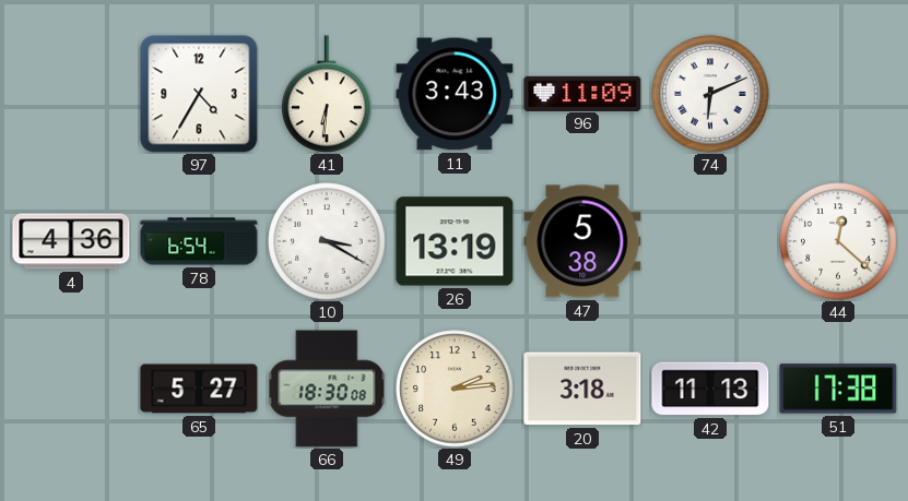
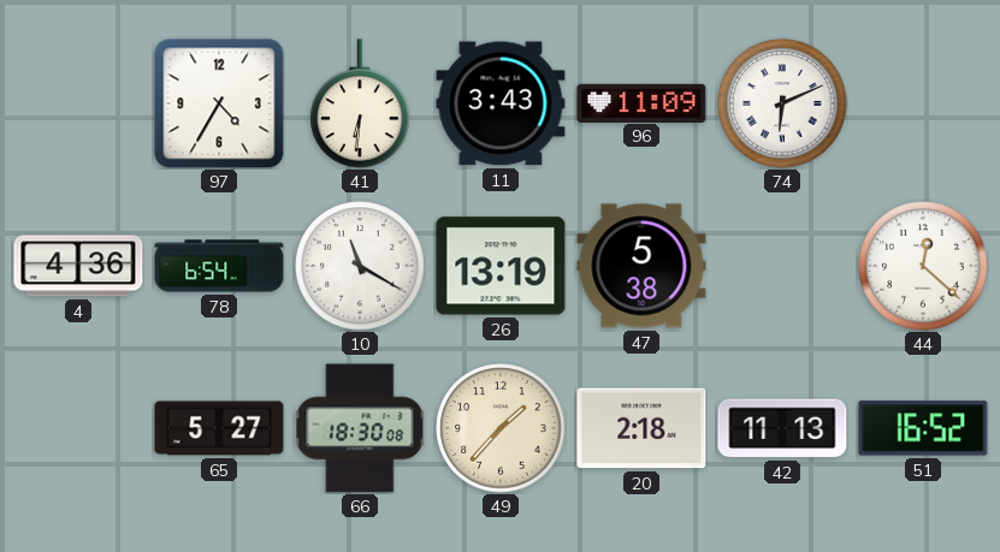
10: 3:20 -> 11:20 (360, 266)
49: 2:14 -> 1:37 (501, 428)
20: 3:18 -> 2:18 (641, 428)
51: 17:38 -> 16:52 (923, 428)
